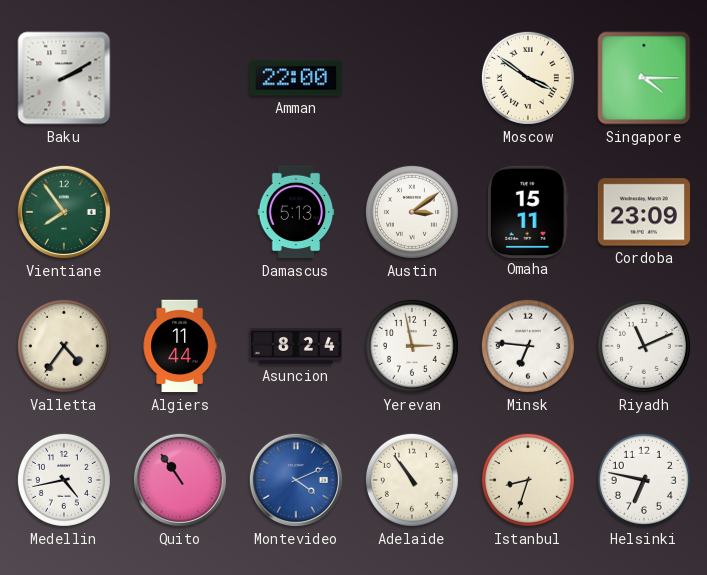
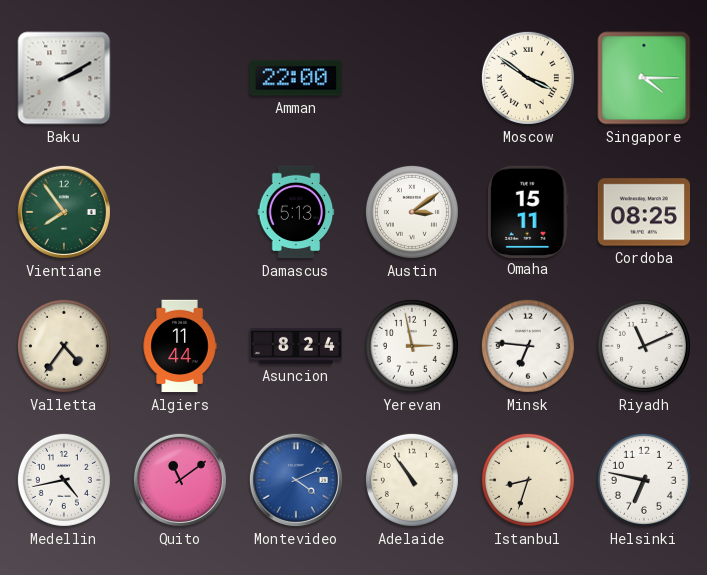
Cordoba: 23:09 -> 08:25 (643, 212)
Quito: 10:54 -> 11:09 (180, 480)
